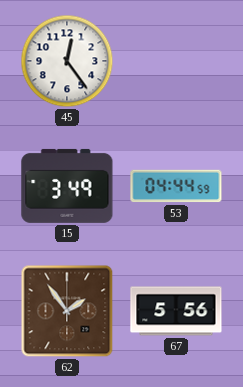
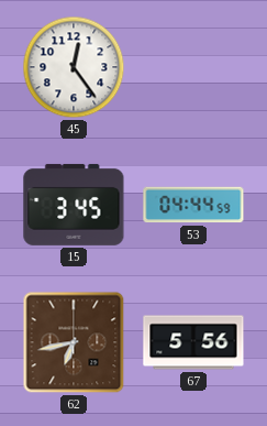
15: 3:49 -> 3:45 (74, 205)
62: 1:54 -> 6:43 (74, 342)
